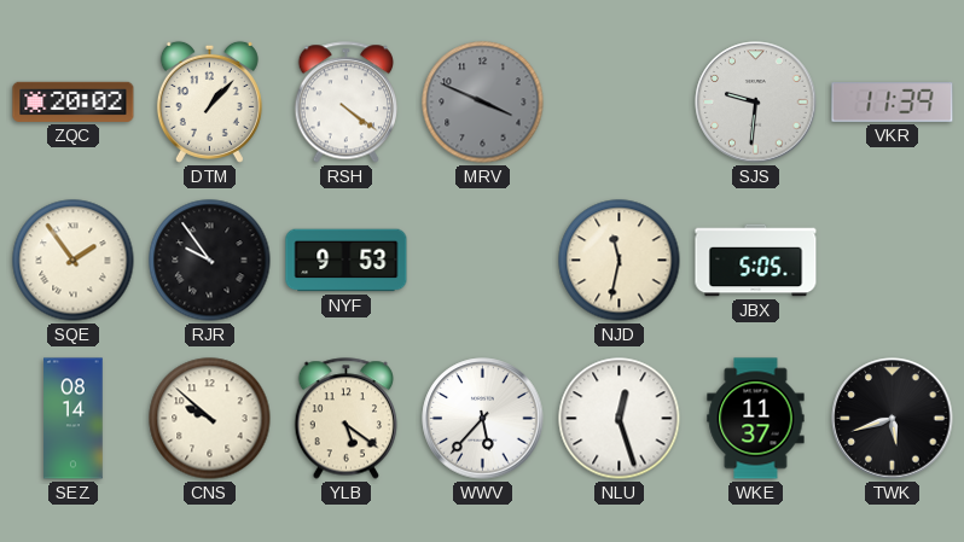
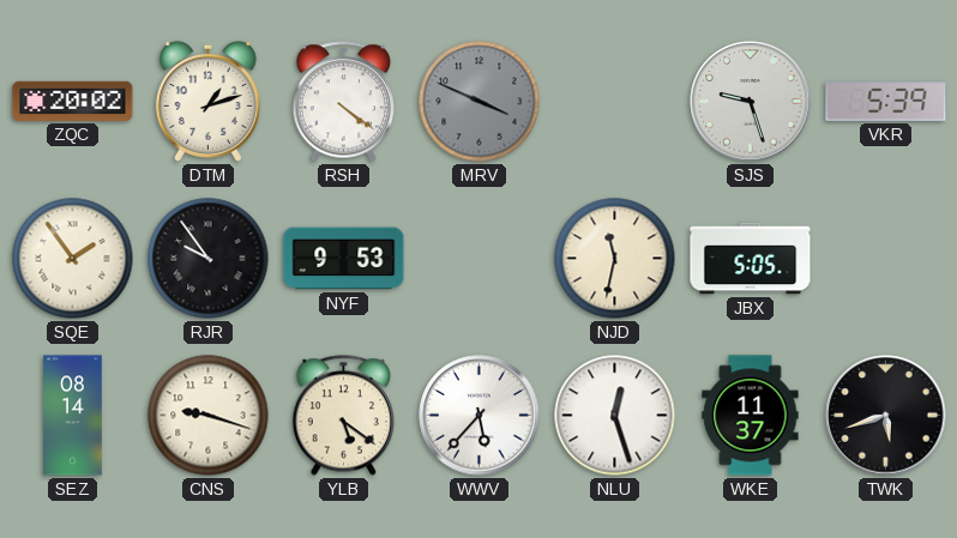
DTM: 1:07 -> 1:12 (207, 101)
SJS: 9:31 -> 9:27 (751, 102)
VKR: 11:39 -> 5:39 (886, 102)
CNS: 9:52 -> 9:18 (209, 416)
